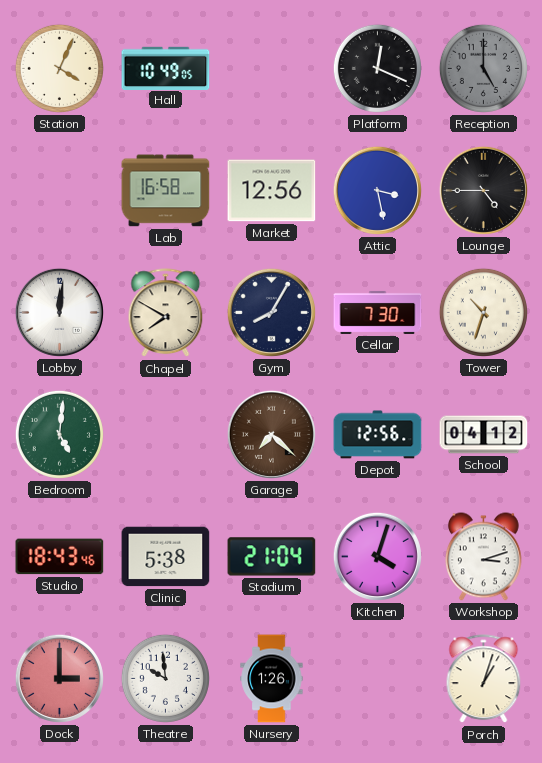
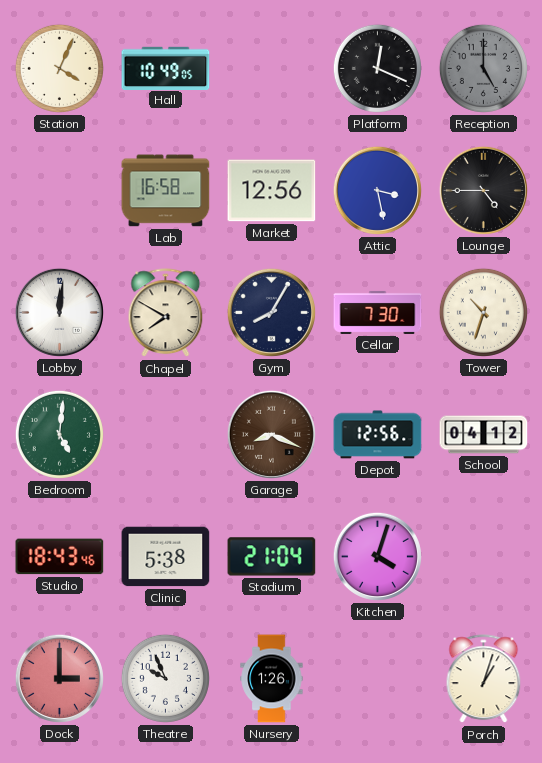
Garage: 7:22 -> 8:19 (271, 434)
Workshop: 3:12 -> none (483, 557)
Theatre: 9:59 -> 9:56 (165, 678)
